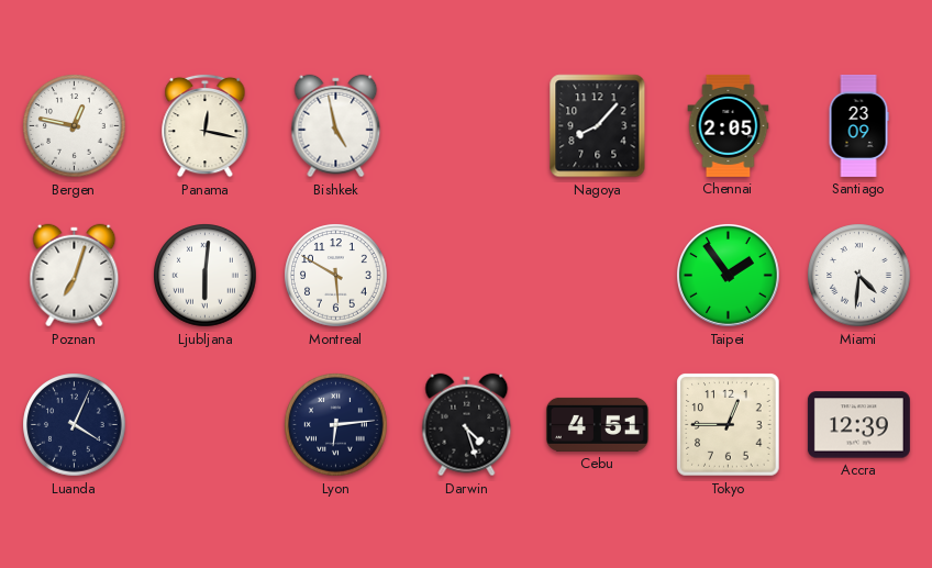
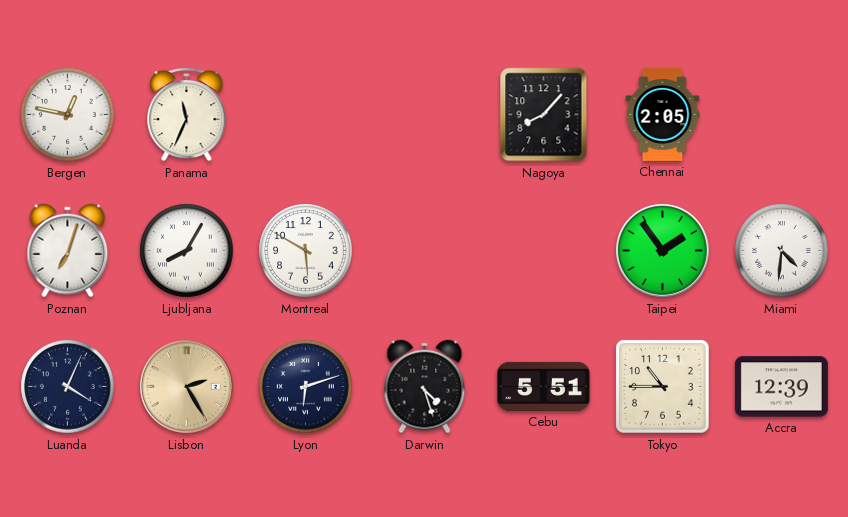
Panama: 12:17 -> 11:34 (187, 114)
Bishkek: 4:58 -> none (336, 126)
Santiago: 23:09 -> none (858, 125)
Ljubljana: 6:01 -> 8:05 (187, 251)
Lisbon: none -> 2:25 (187, 387)
Lyon: 6:14 -> 6:12 (306, 387)
Cebu: 4:51 -> 5:51 (543, 386)
Tokyo: 12:45 -> 10:45 (663, 387)
